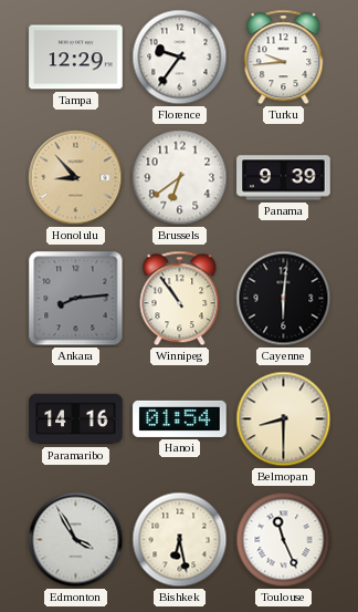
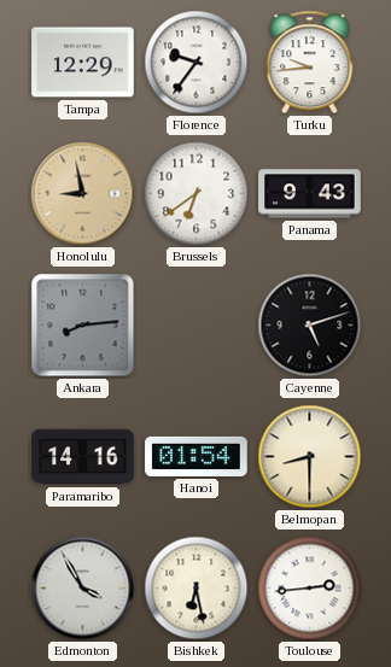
Honolulu: 8:53 -> 8:58 (83, 194)
Panama: 9:39 -> 9:43 (310, 194)
Winnipeg: 10:54 -> none (180, 299)
Cayenne: 6:01 -> 5:12 (310, 326)
Toulouse: 11:26 -> 2:44 (310, 589)
